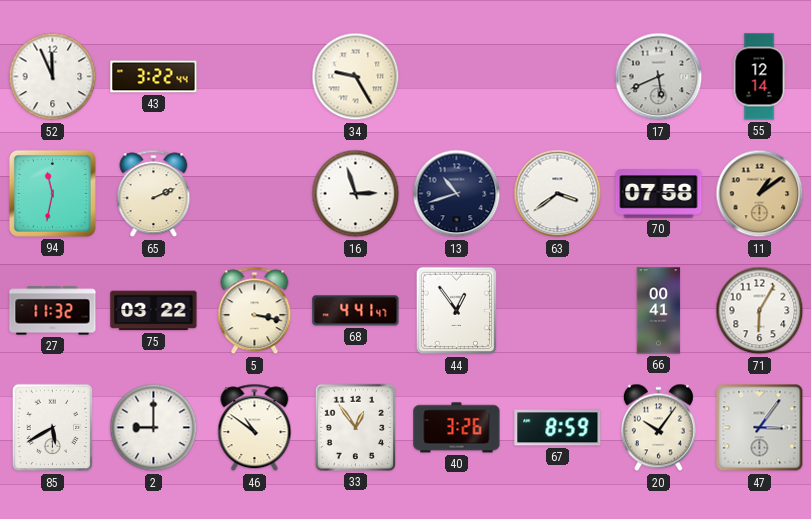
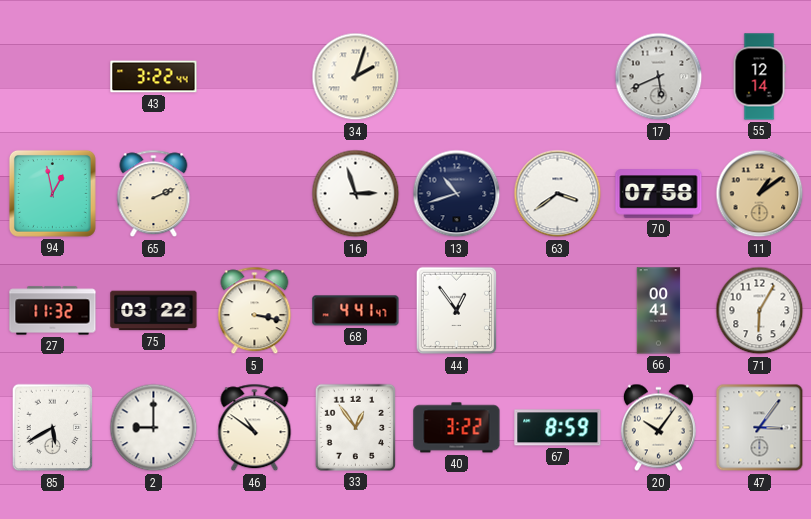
52: 11:56 -> none (53, 77)
34: 9:25 -> 2:03 (356, 77)
94: 11:32 -> 12:58 (52, 193)
40: 3:26 -> 3:22 (457, 428)
